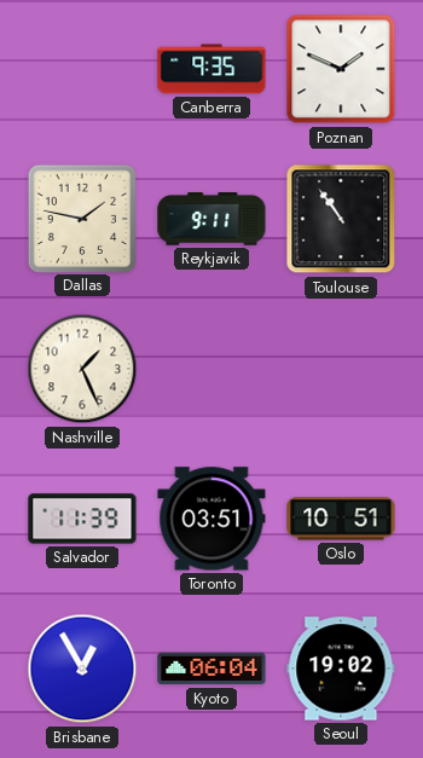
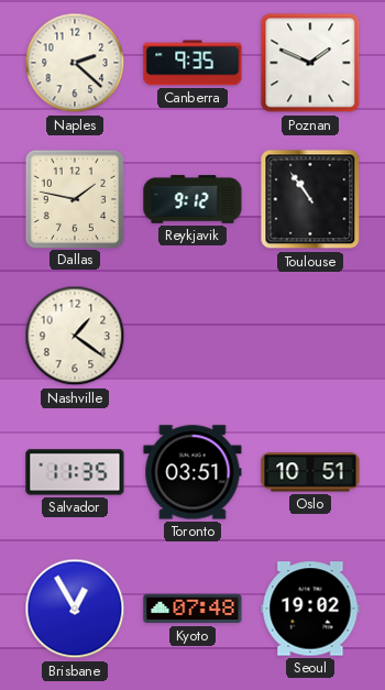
Naples: none -> 2:22 (75, 63)
Reykjavik: 9:11 -> 9:12 (193, 199)
Nashville: 1:26 -> 1:21 (75, 336)
Salvador: 11:39 -> 11:35 (75, 472)
Kyoto: 06:04 -> 07:48 (193, 609)
